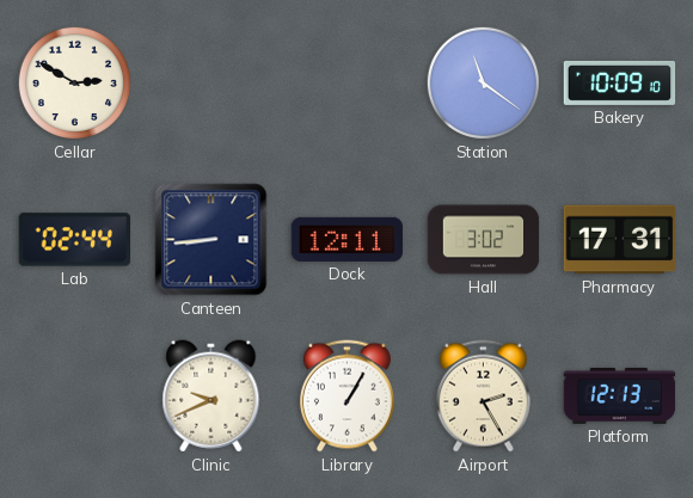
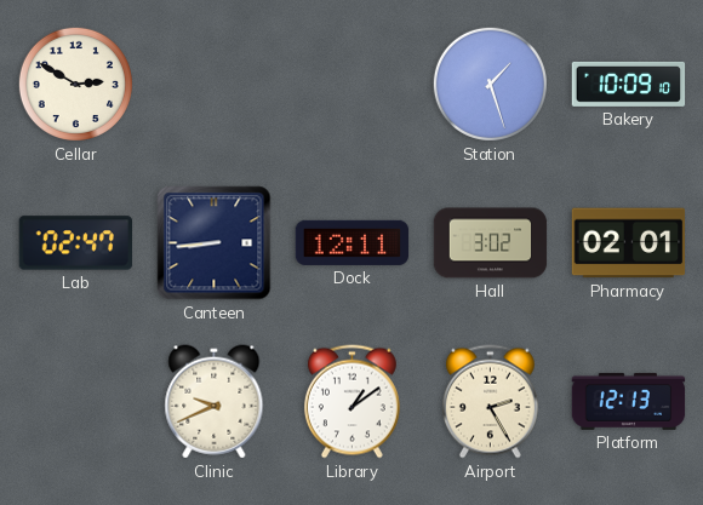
Station: 11:21 -> 1:27 (490, 84)
Lab: 02:44 -> 02:47 (76, 243)
Pharmacy: 17:31 -> 02:01 (629, 243)
Library: 1:05 -> 1:09 (351, 402)
